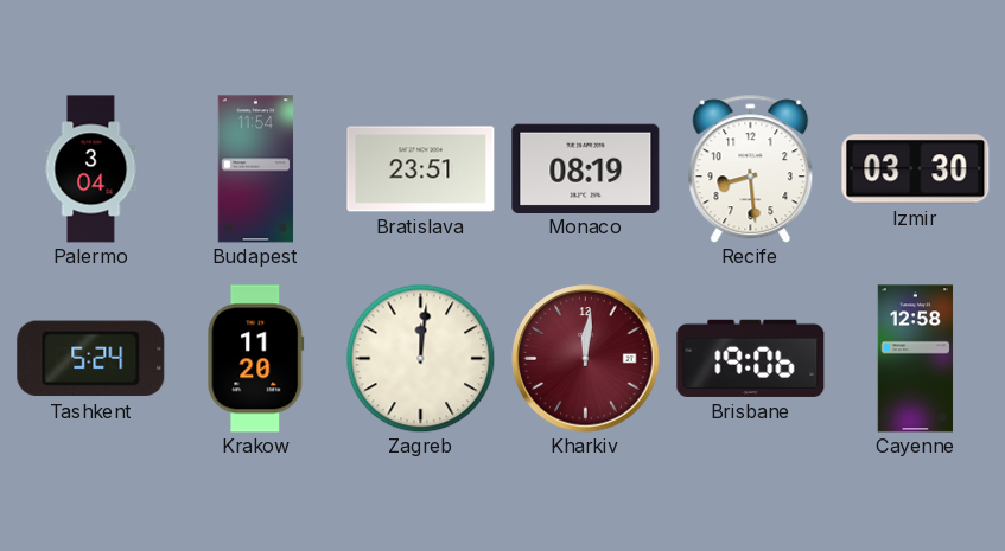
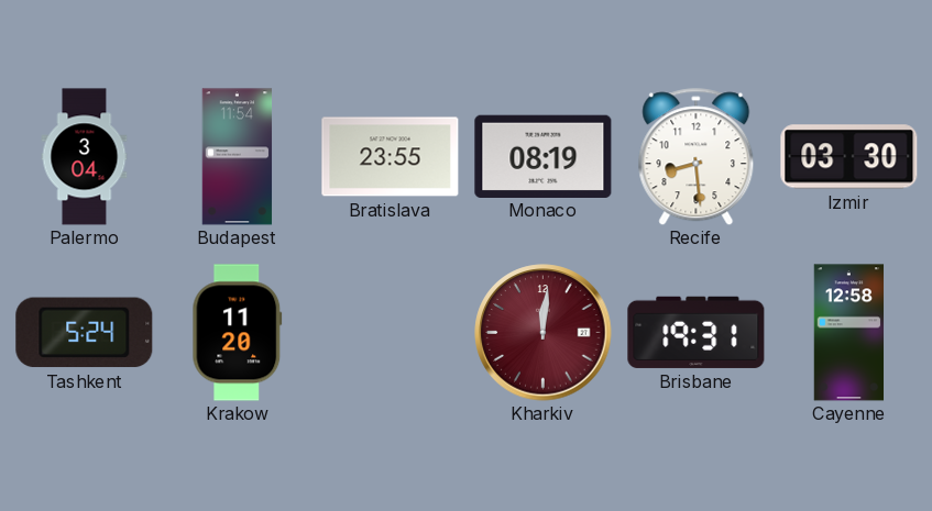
Bratislava: 23:51 -> 23:55 (391, 157)
Zagreb: 12:01 -> none (420, 358)
Brisbane: 19:06 -> 19:31 (697, 332)
